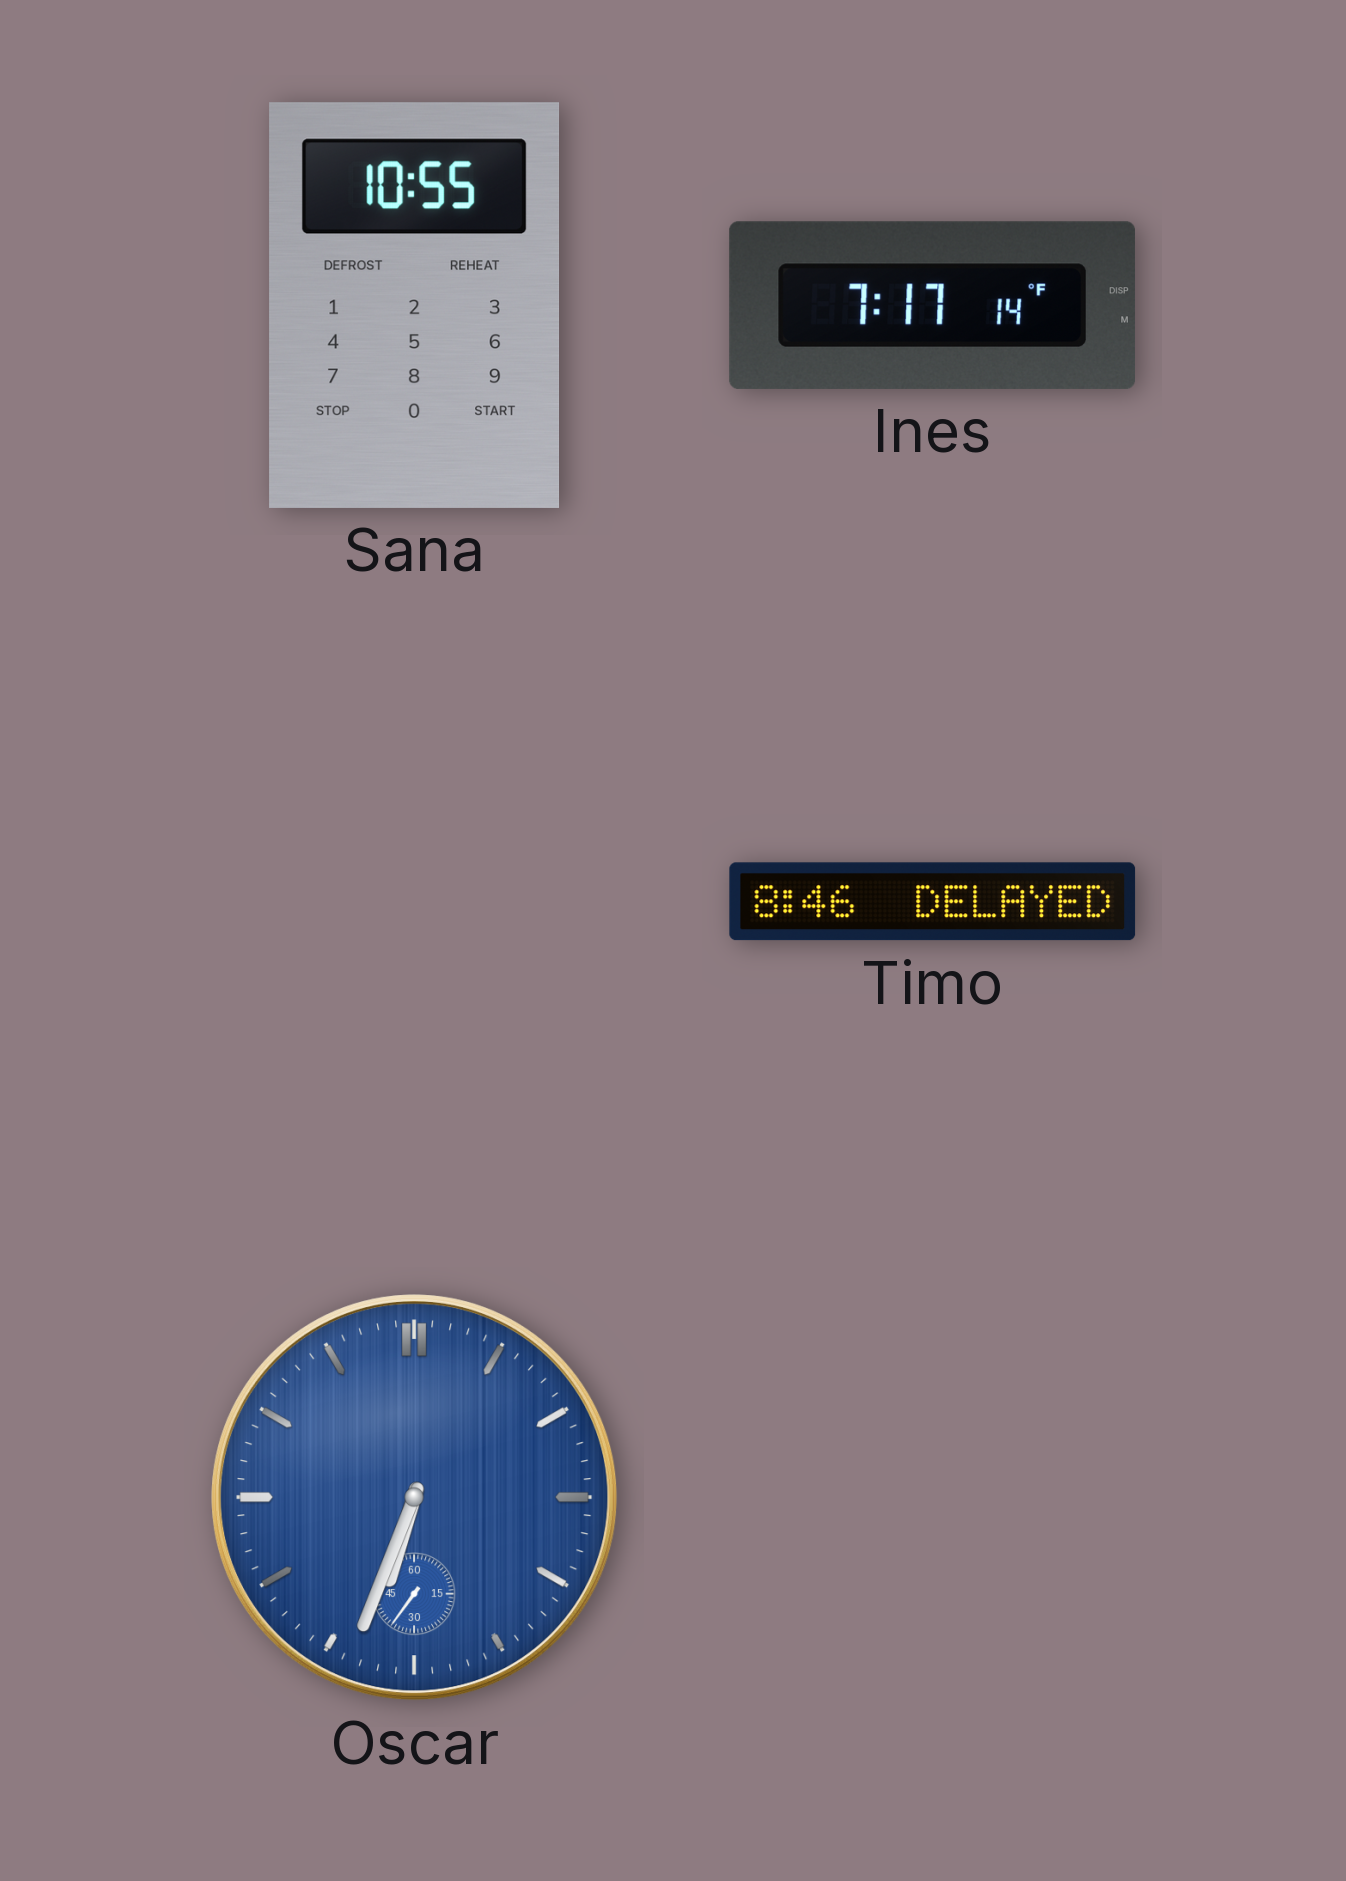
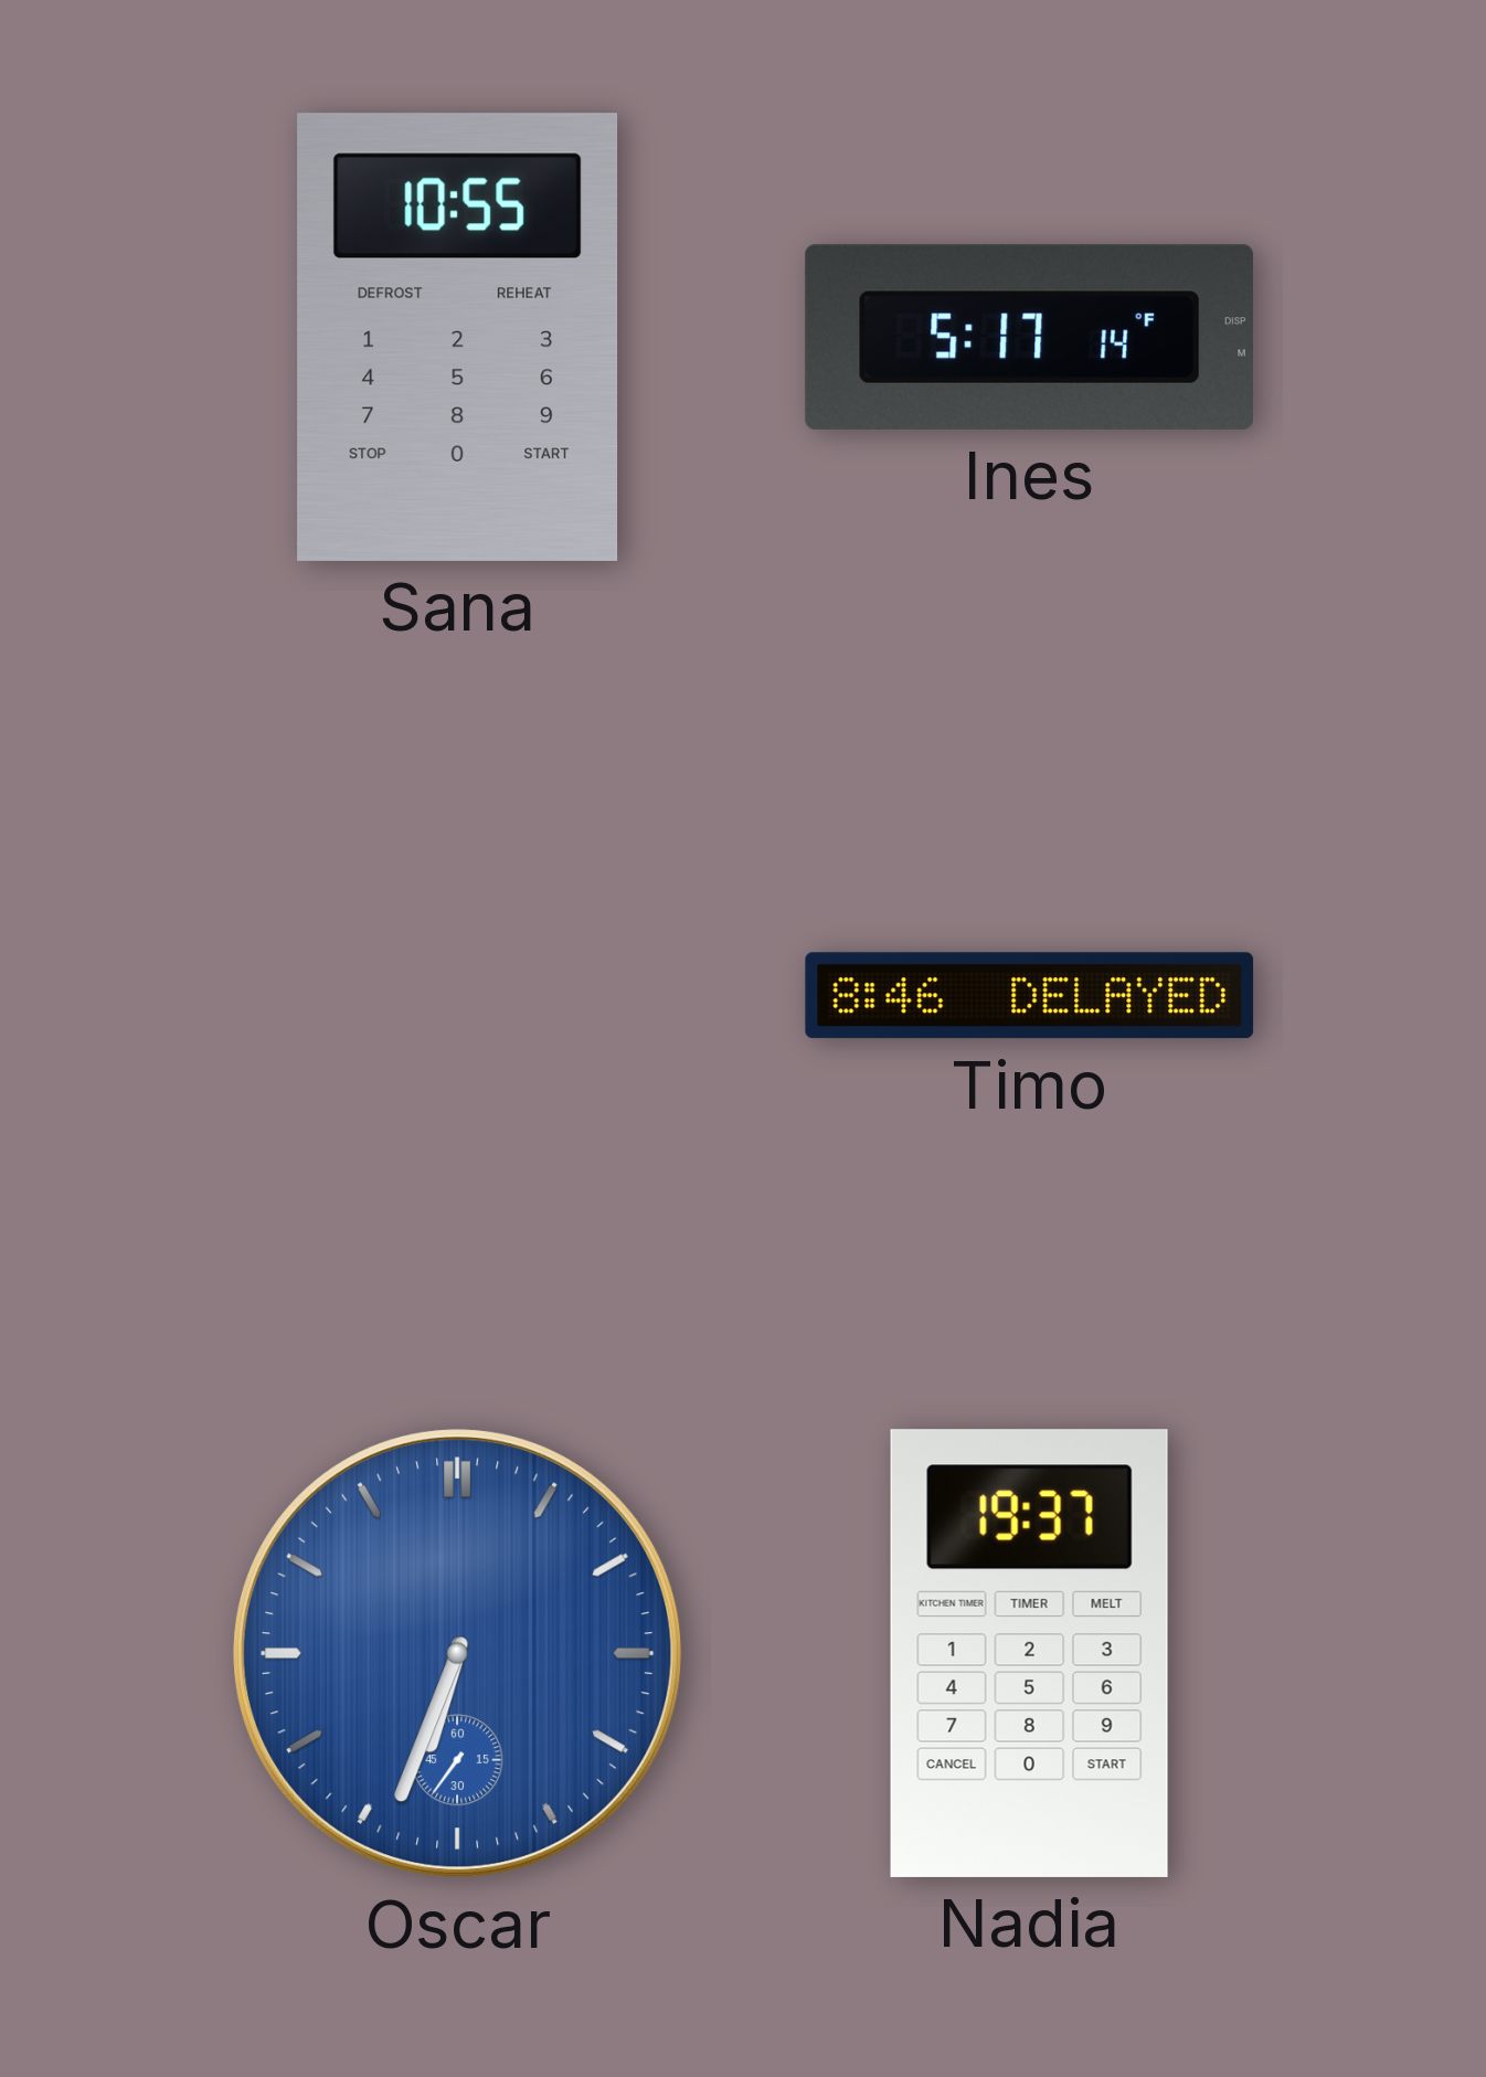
Ines: 7:17 -> 5:17 (1029, 337)
Nadia: none -> 19:37 (1029, 1653)
